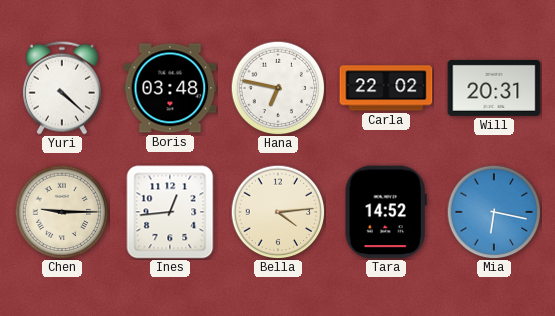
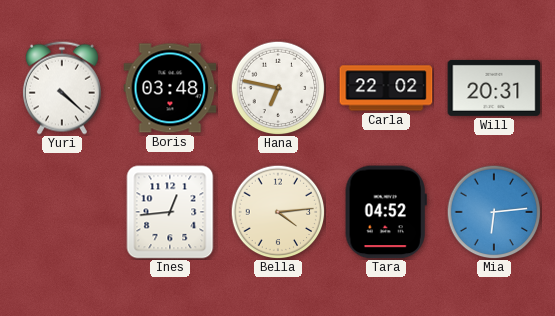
Chen: 9:15 -> none (62, 212)
Tara: 14:52 -> 04:52 (386, 212)
Mia: 6:17 -> 6:14 (494, 212)
